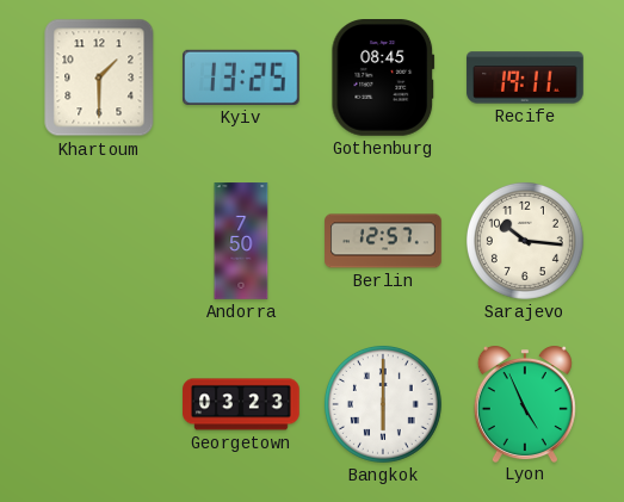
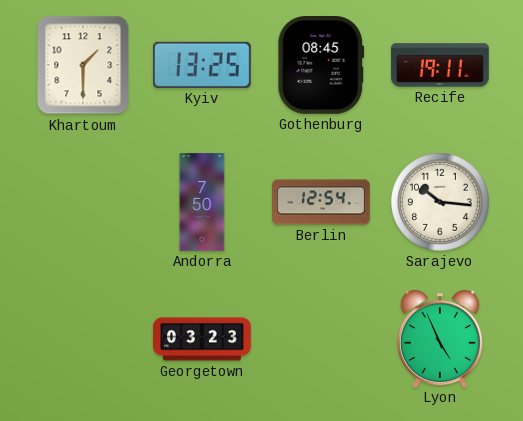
Berlin: 12:57 -> 12:54 (321, 202)
Bangkok: 6:00 -> none (383, 404)
